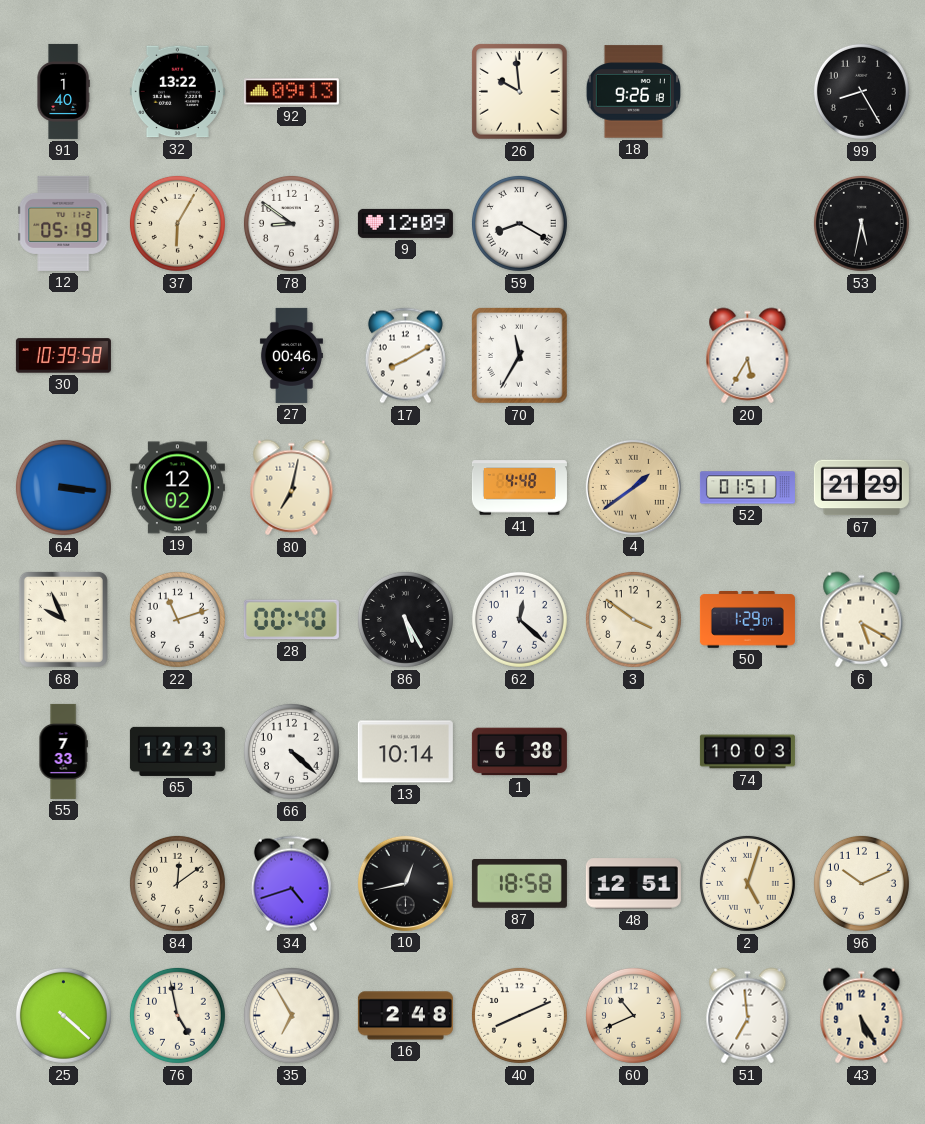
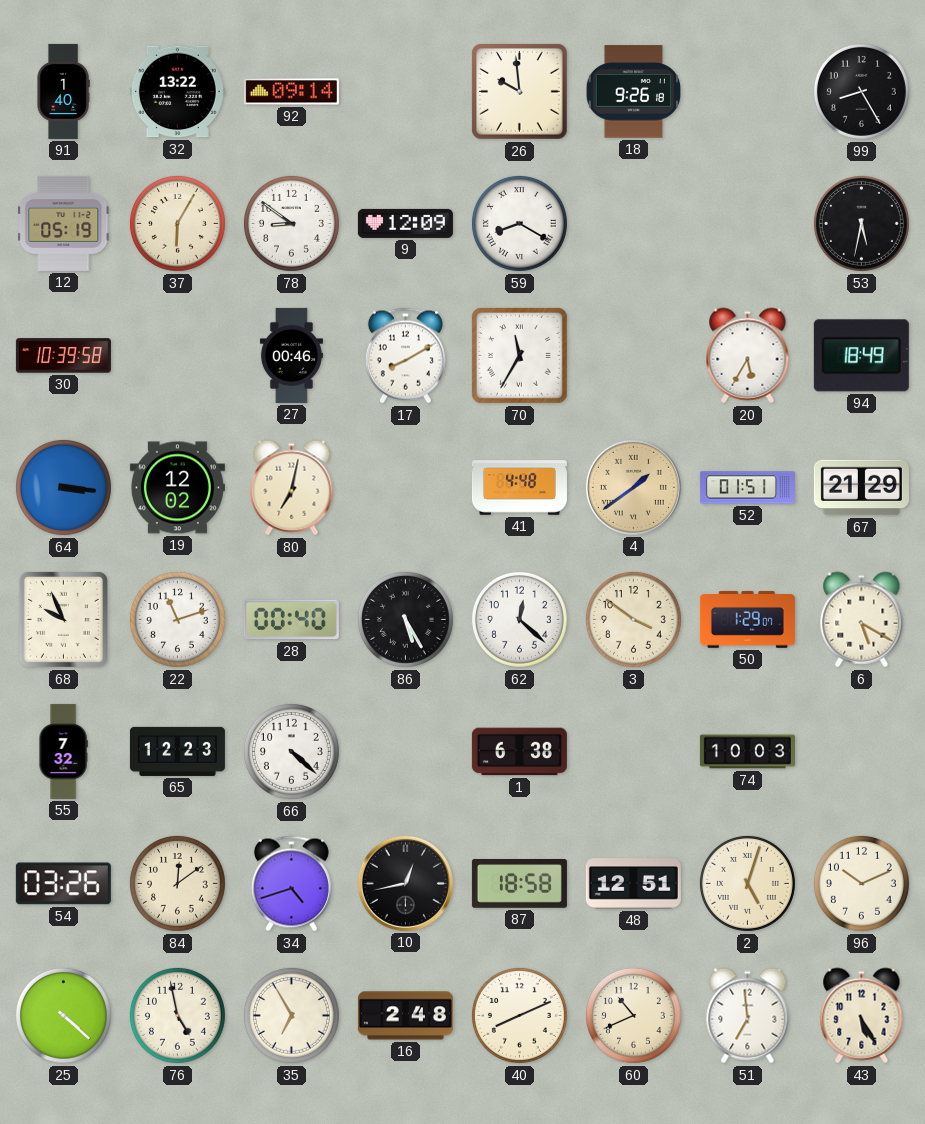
92: 09:13 -> 09:14 (291, 92)
94: none -> 18:49 (861, 356)
55: 7:33 -> 7:32 (63, 751)
13: 10:14 -> none (405, 752)
54: none -> 03:26 (63, 884)
